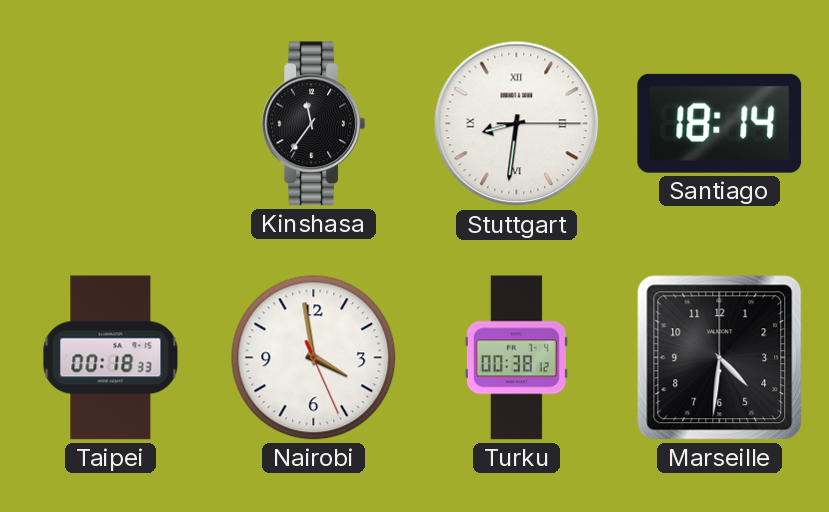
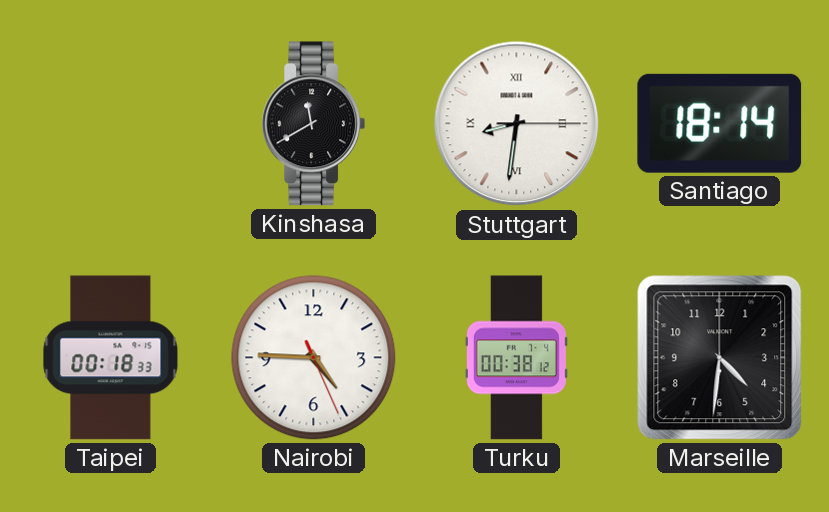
Kinshasa: 11:36 -> 11:40 (313, 124)
Nairobi: 3:58 -> 4:45 (314, 358)
